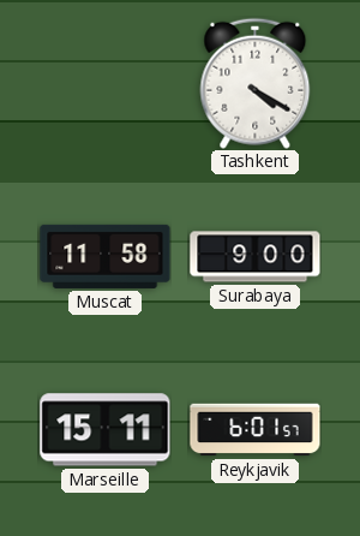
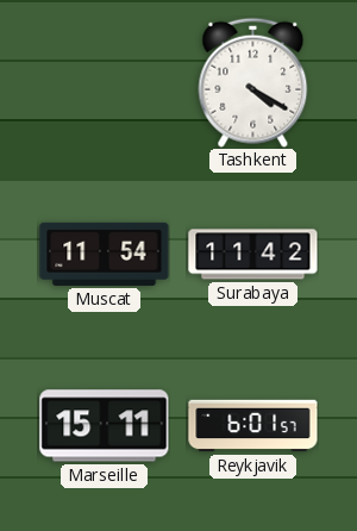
Muscat: 11:58 -> 11:54 (105, 254)
Surabaya: 9:00 -> 11:42 (253, 255)
